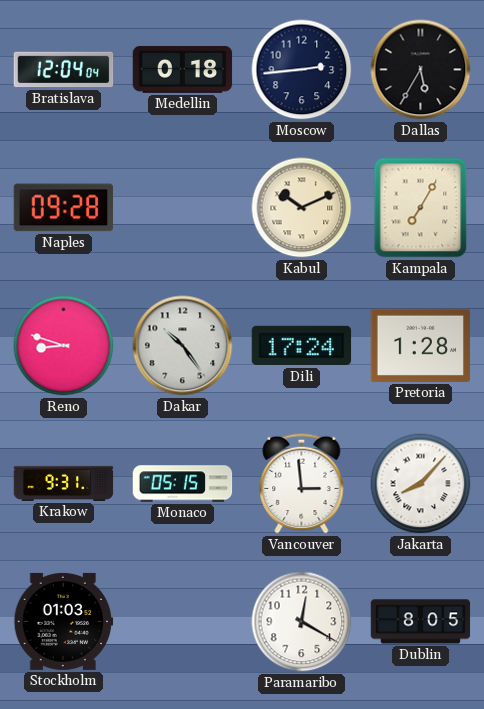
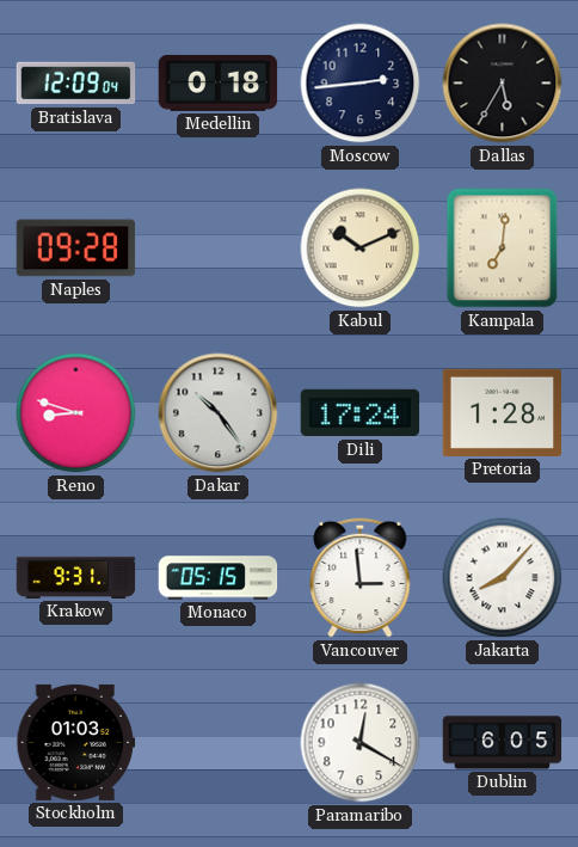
Bratislava: 12:04 -> 12:09 (76, 84)
Kampala: 7:05 -> 7:01 (503, 248)
Dublin: 8:05 -> 6:05 (503, 743)
